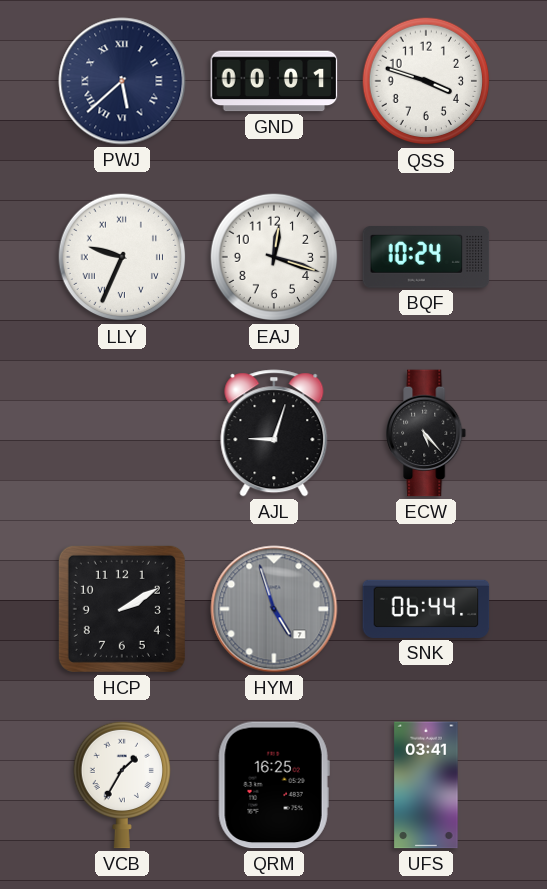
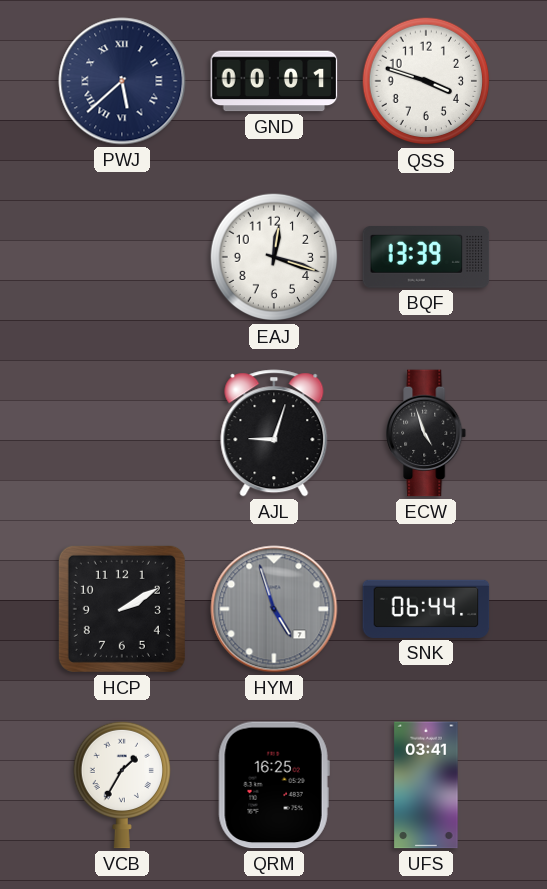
LLY: 9:34 -> none (122, 257)
BQF: 10:24 -> 13:39 (426, 258)
ECW: 5:23 -> 4:57 (427, 433)
